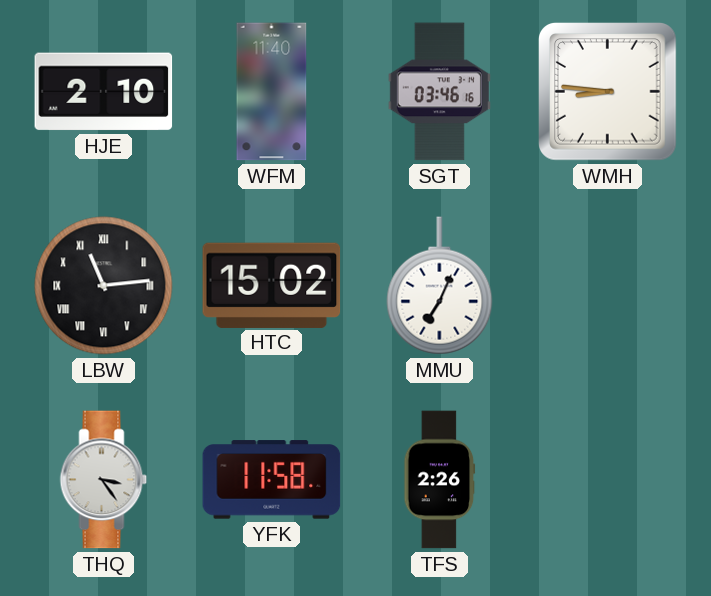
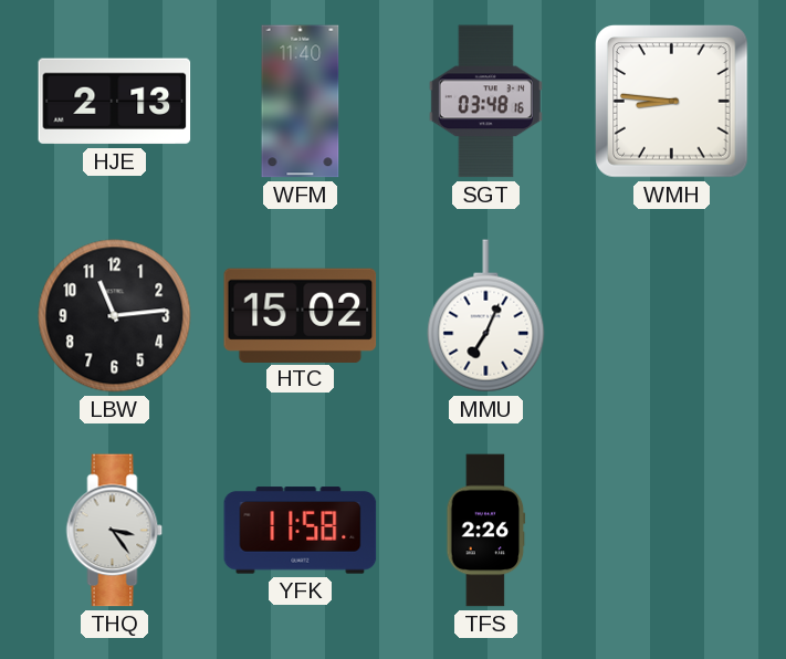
HJE: 2:10 -> 2:13 (115, 102)
SGT: 03:46 -> 03:48 (485, 102)
LBW numerals: Roman -> Arabic (115, 316)
